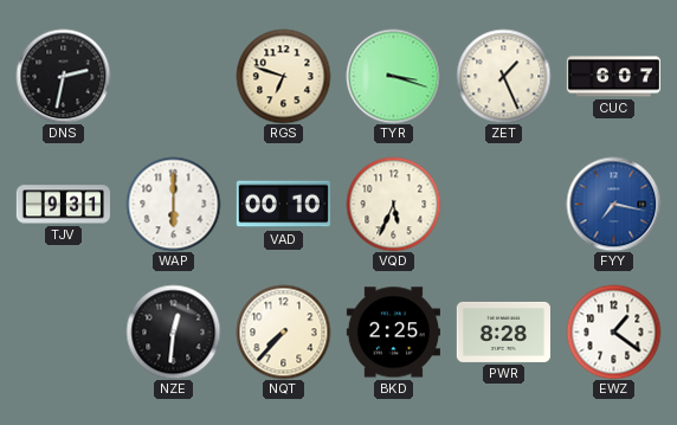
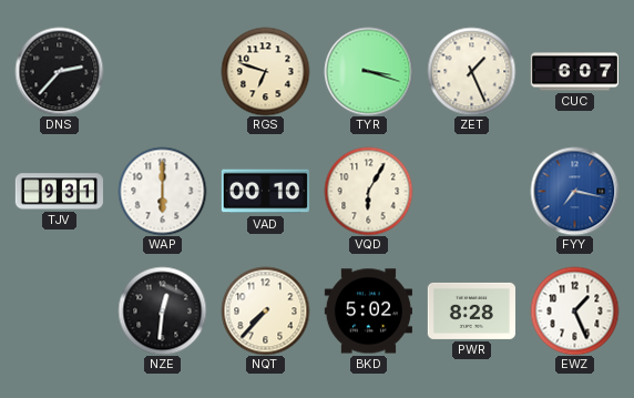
DNS: 2:32 -> 2:37 (59, 71)
VQD: 5:34 -> 6:05 (368, 191)
BKD: 2:25 -> 5:02 (368, 312)
EWZ: 1:21 -> 1:26 (574, 310)
